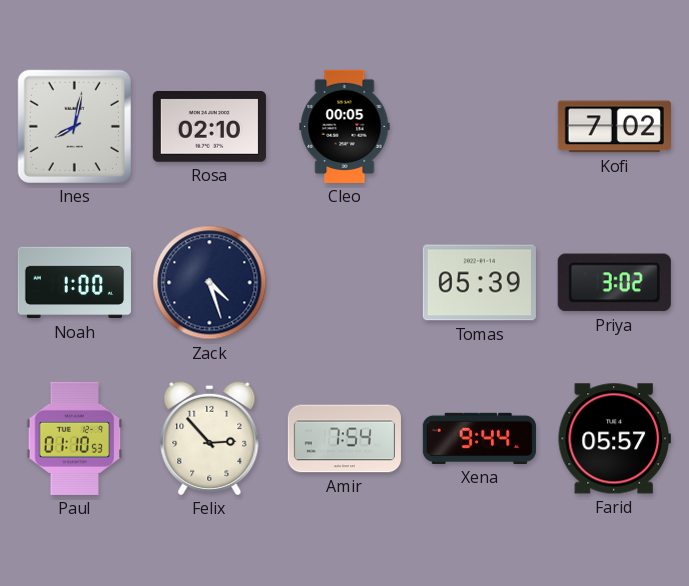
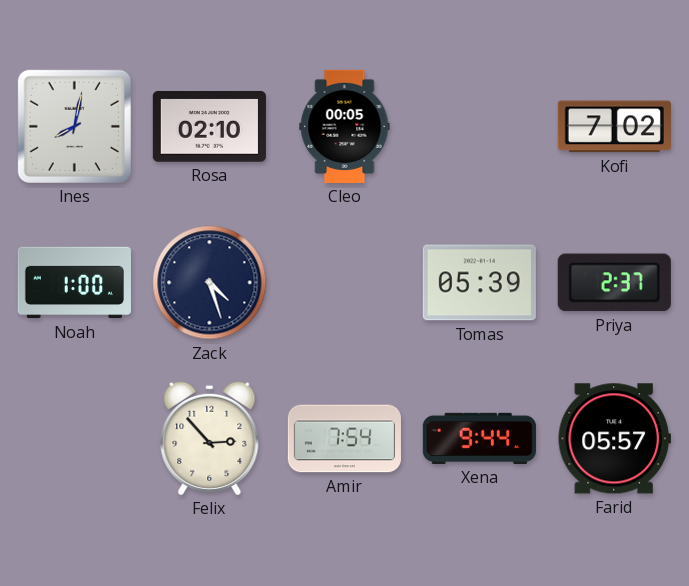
Priya: 3:02 -> 2:37 (614, 283)
Paul: 01:10 -> none (75, 438)
